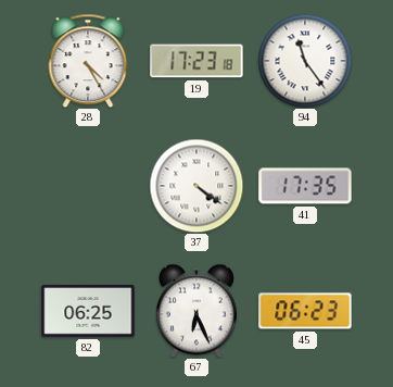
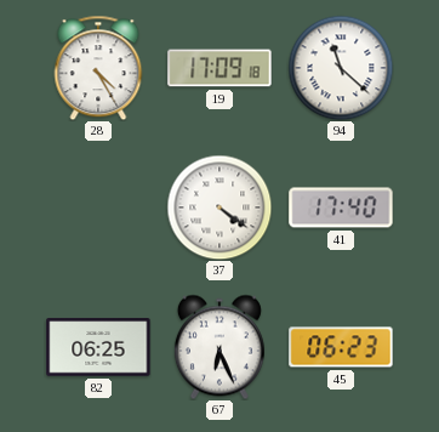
19: 17:23 -> 17:09 (219, 68)
94: 11:24 -> 11:22 (341, 68)
41: 17:35 -> 17:40 (341, 208)
